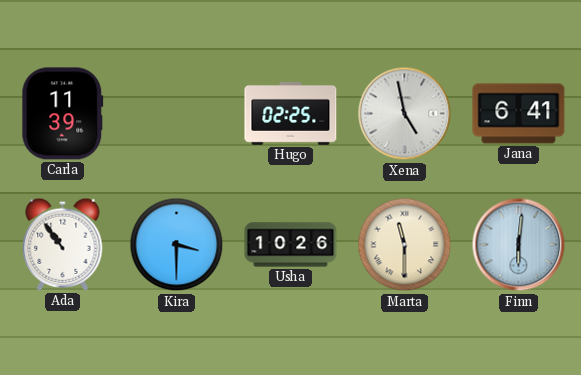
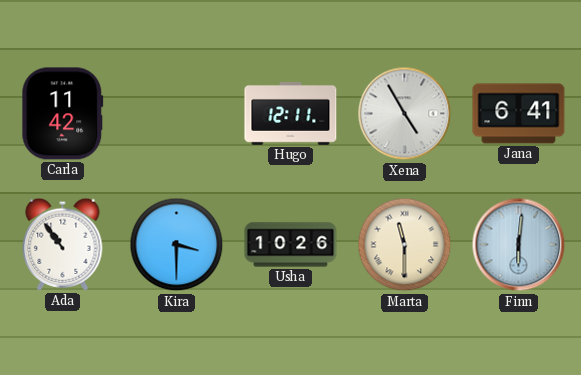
Carla: 11:39 -> 11:42 (63, 114)
Hugo: 02:25 -> 12:11 (291, 113)
Xena: 4:58 -> 4:55 (405, 114)
